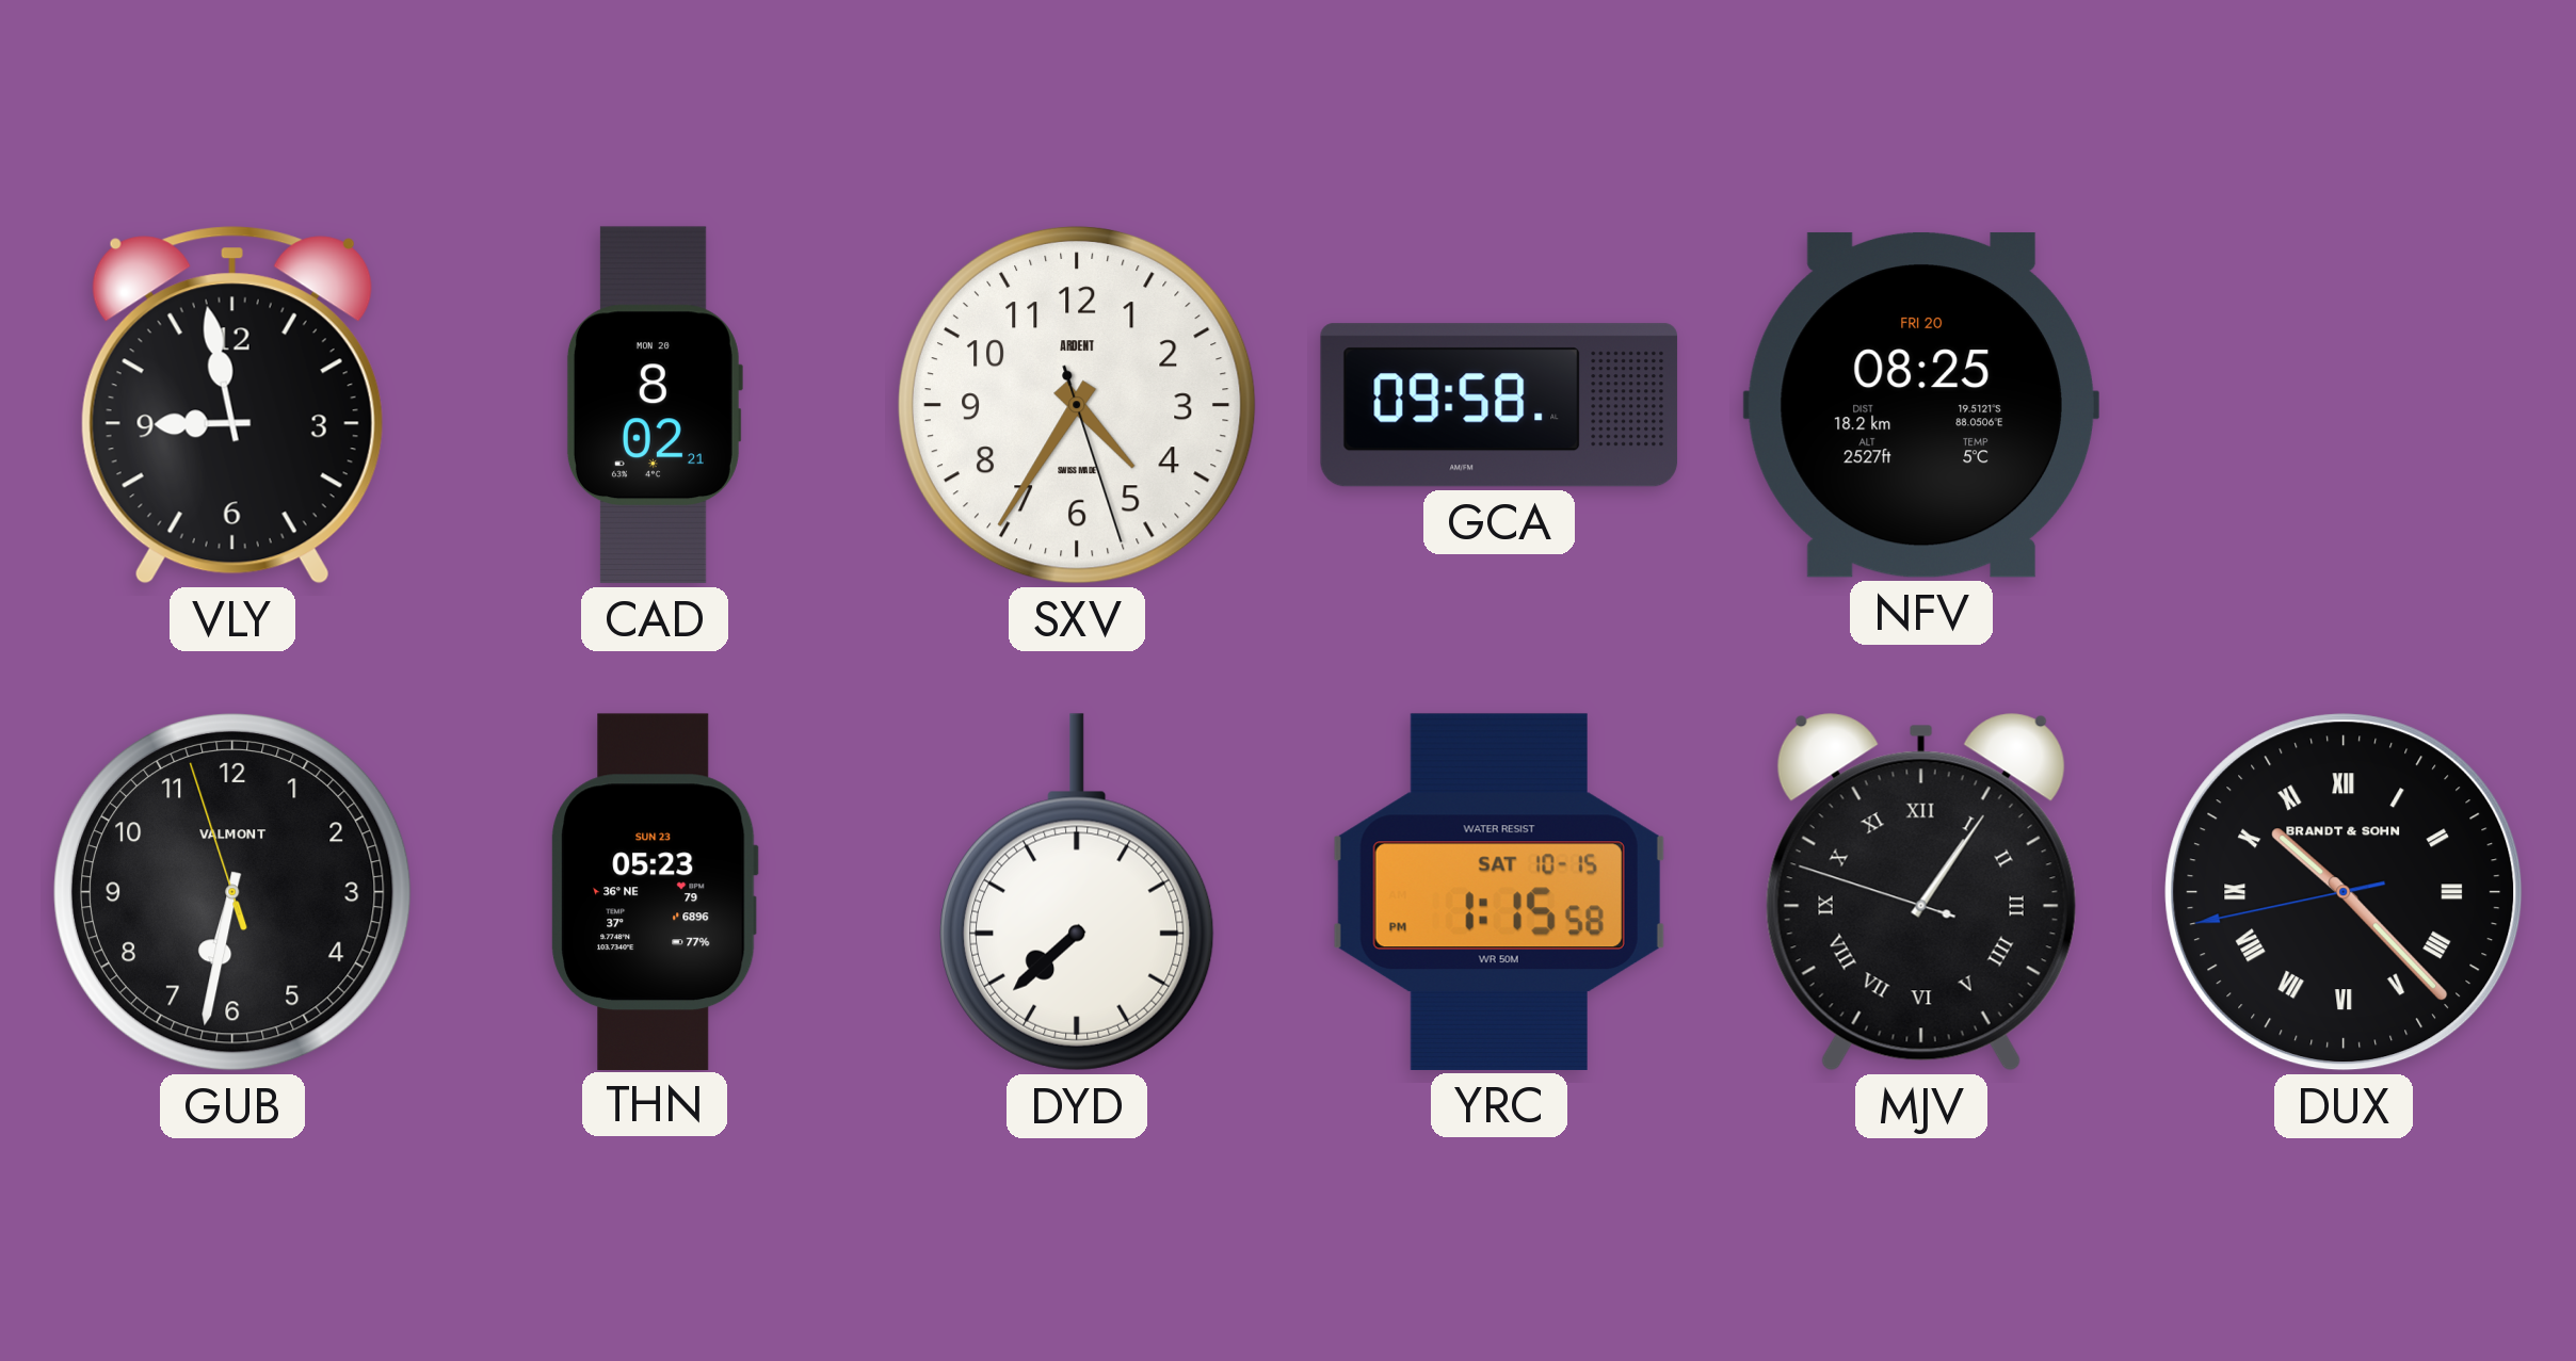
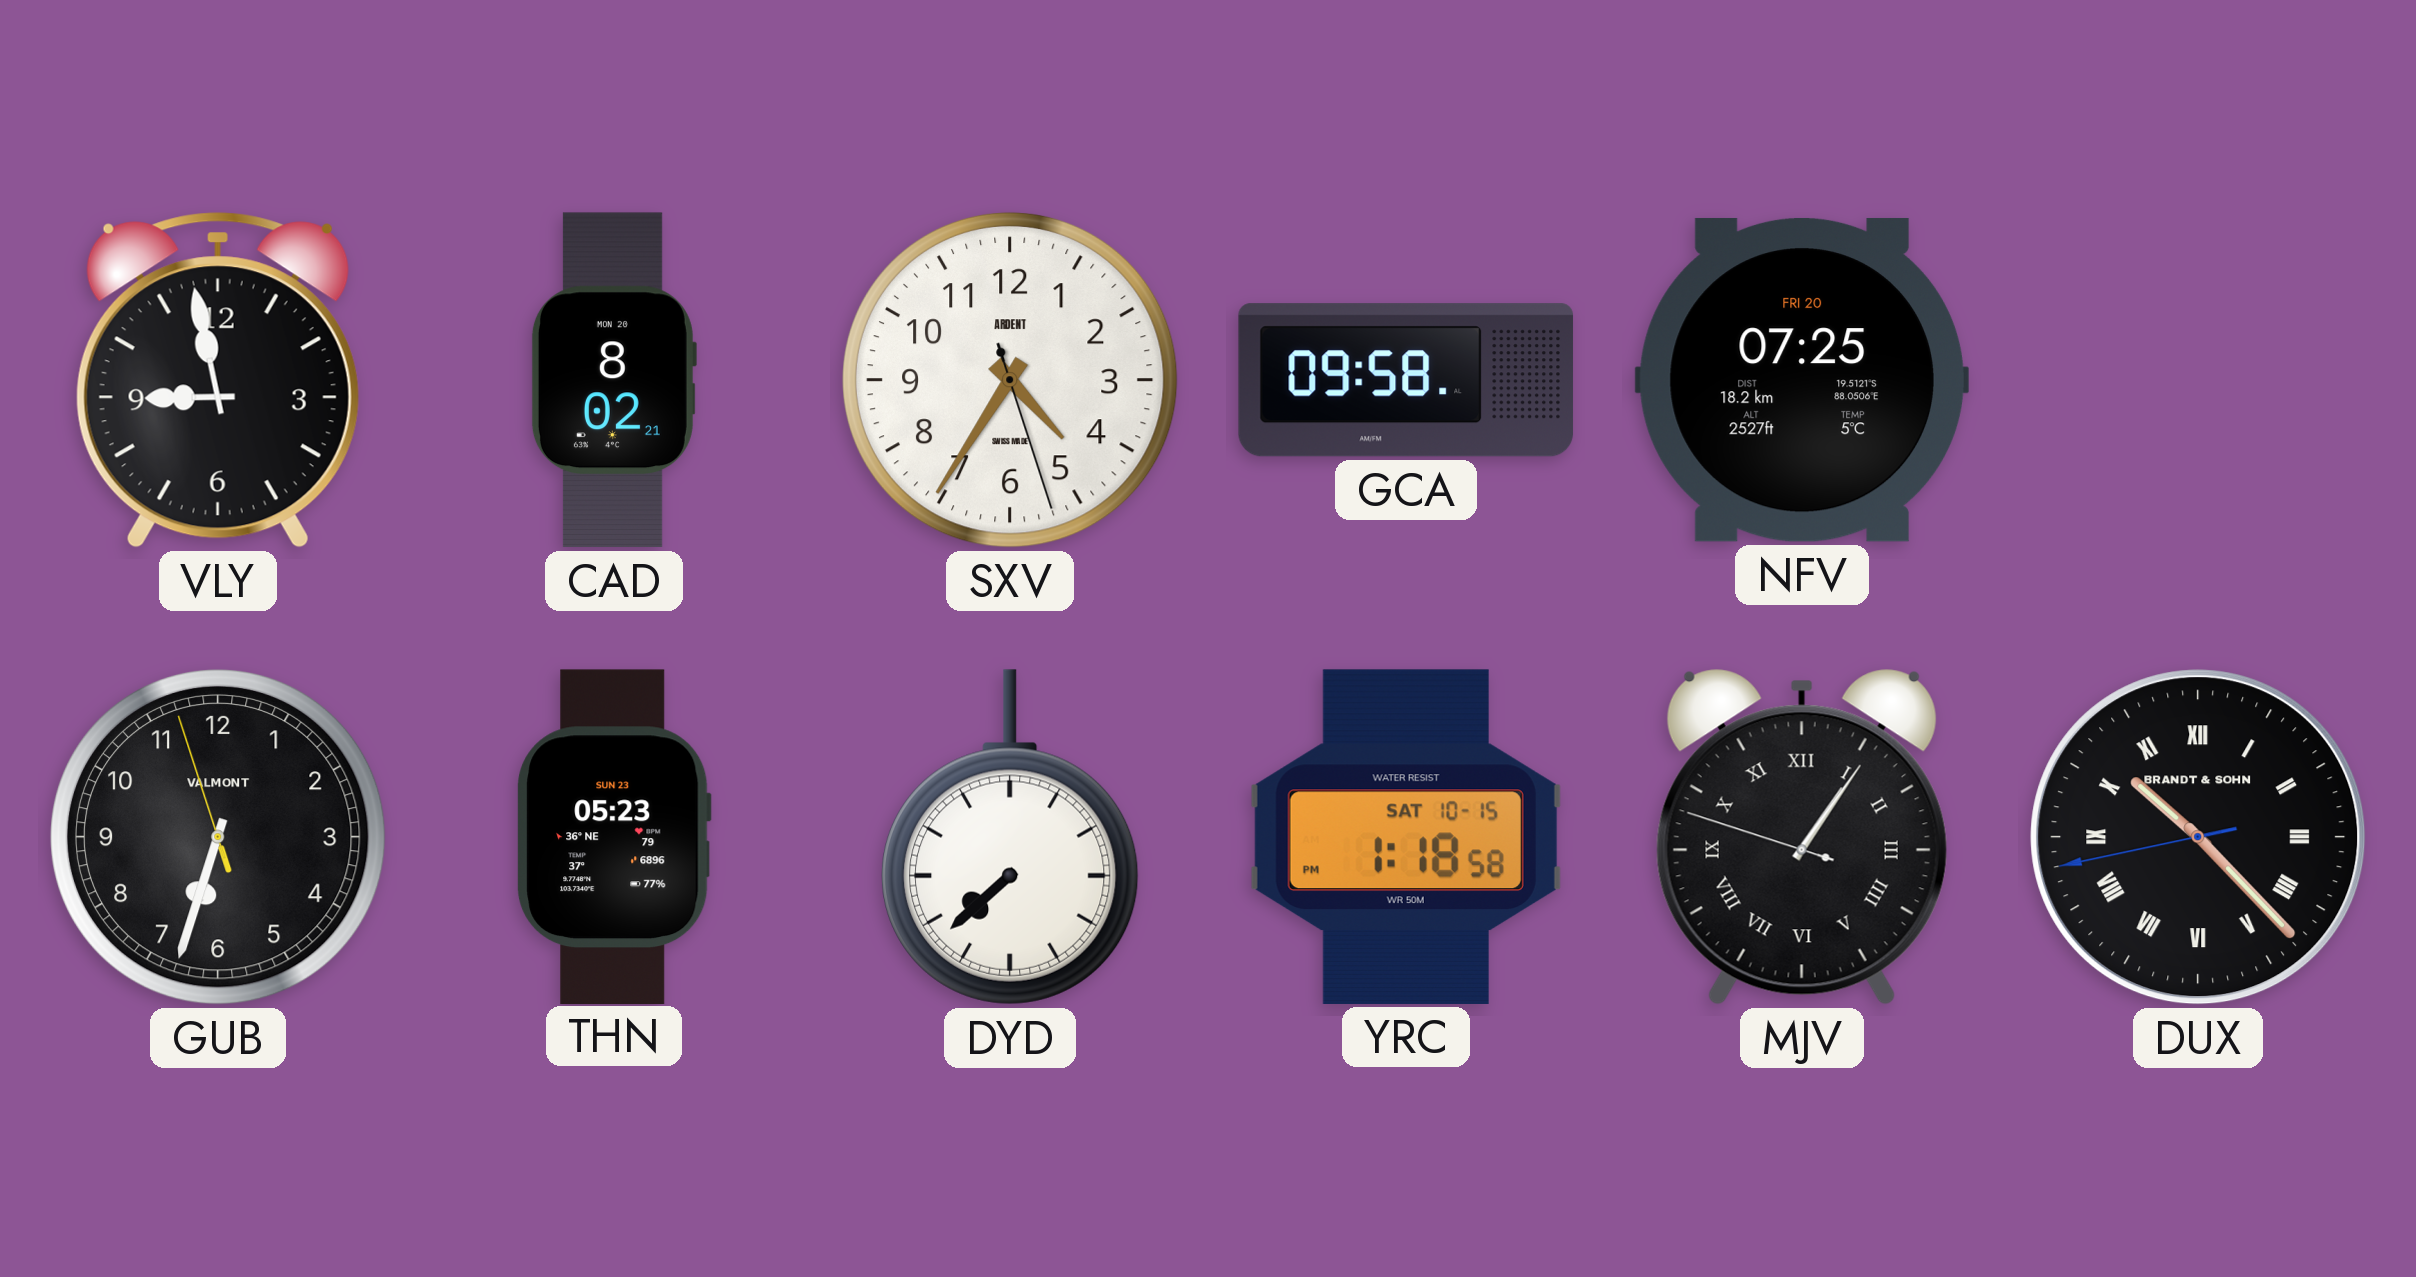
NFV: 08:25 -> 07:25 (1802, 380)
GUB: 6:31 -> 6:32 (218, 837)
YRC: 1:15 -> 1:18 (1406, 837)
